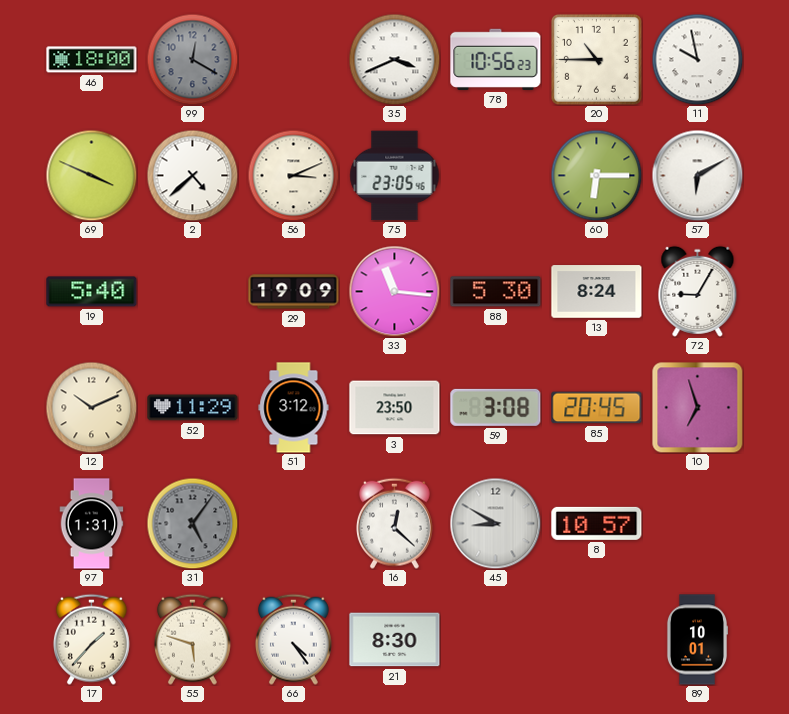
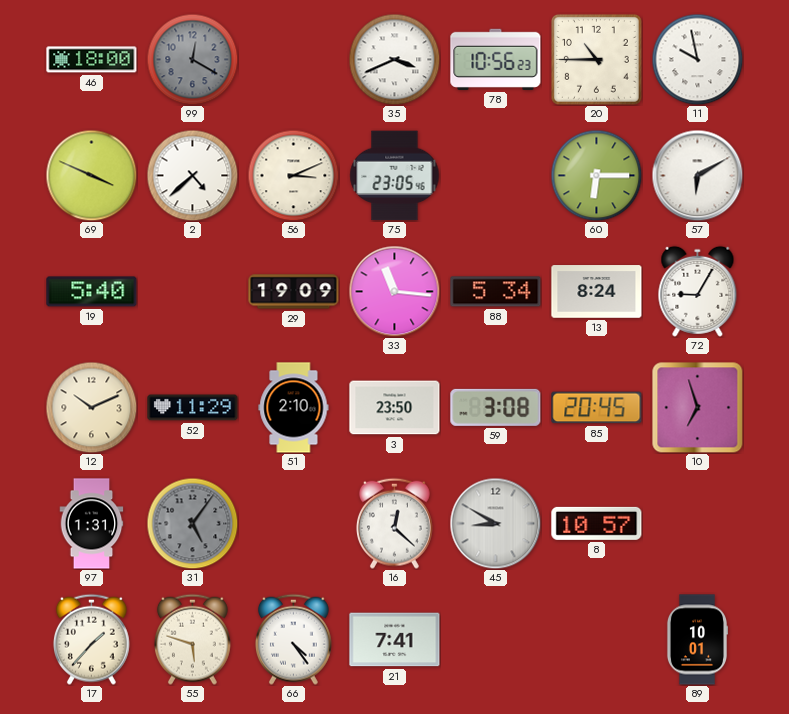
88: 5:30 -> 5:34 (496, 292)
51: 3:12 -> 2:10 (294, 408)
21: 8:30 -> 7:41 (395, 640)
